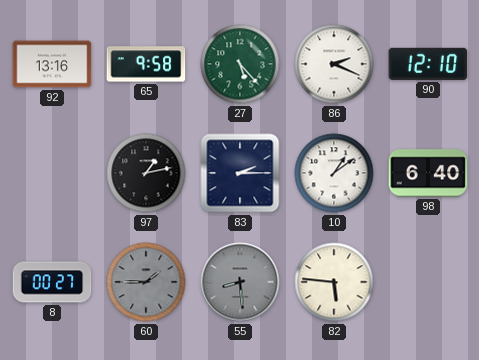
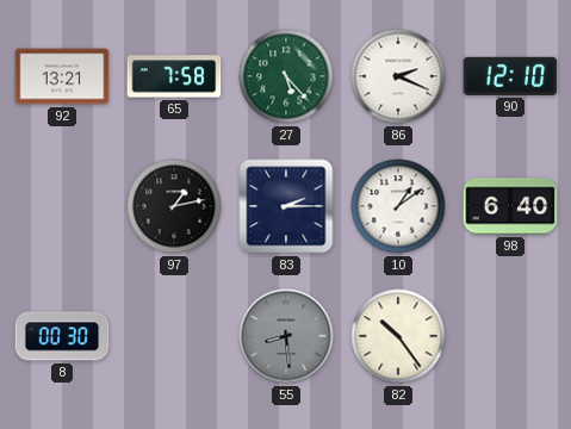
92: 13:16 -> 13:21 (62, 76)
65: 9:58 -> 7:58 (174, 76)
8: 00:27 -> 00:30 (62, 336)
60: 1:45 -> none (146, 282)
82: 5:46 -> 10:24 (398, 336)
